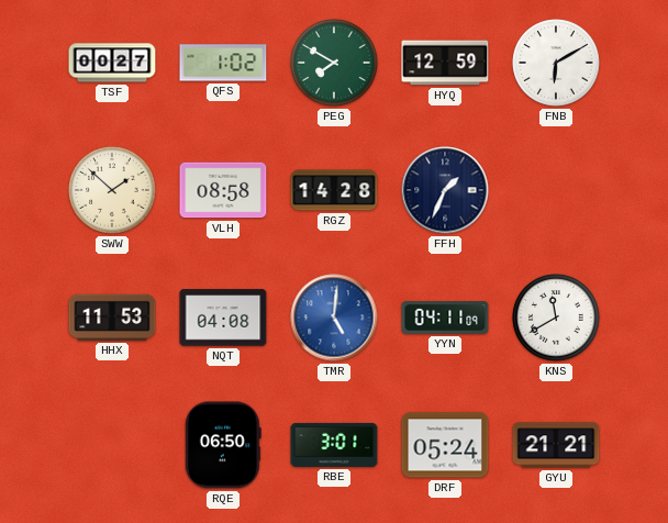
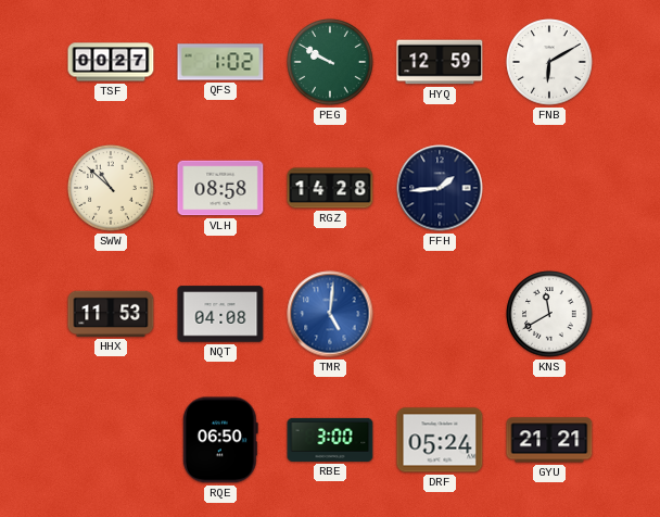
PEG: 7:50 -> 9:50 (330, 62)
SWW: 1:52 -> 10:52 (111, 188)
FFH: 1:34 -> 1:44 (440, 188)
YYN: 04:11 -> none (445, 318)
RBE: 3:01 -> 3:00 (330, 440)
